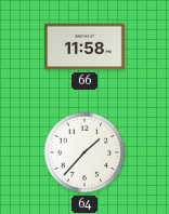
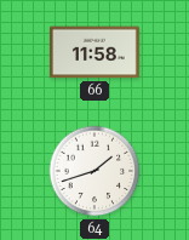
64: 1:37 -> 1:42 (94, 171)
